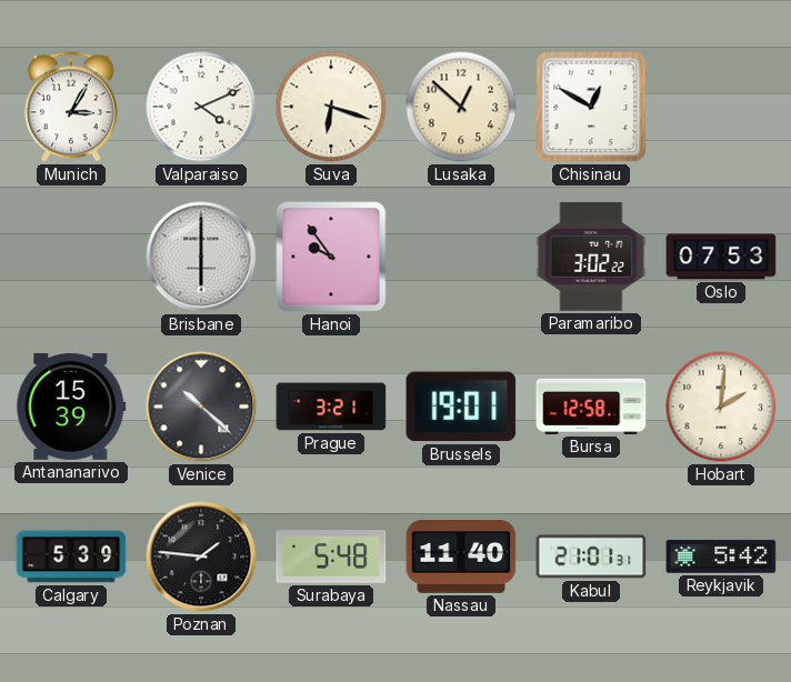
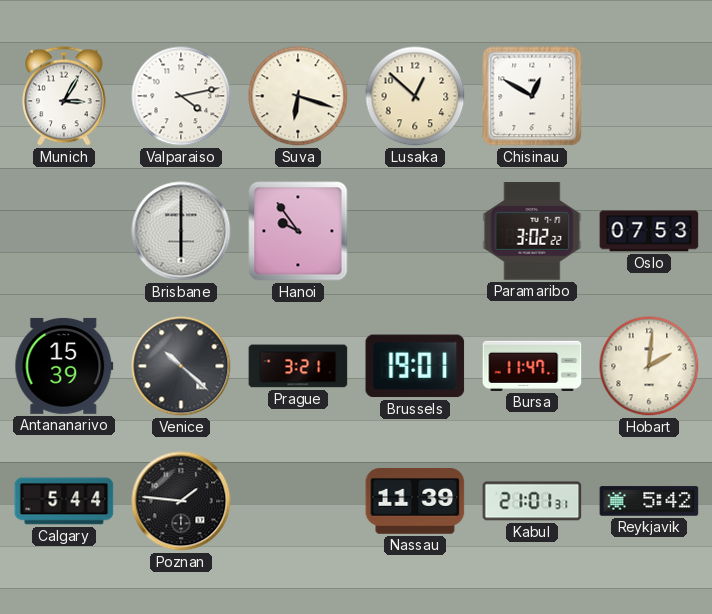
Valparaiso: 4:11 -> 4:13 (181, 96)
Bursa: 12:58 -> 11:47 (532, 366)
Calgary: 5:39 -> 5:44 (64, 501)
Surabaya: 5:48 -> none (331, 558)
Nassau: 11:40 -> 11:39 (415, 502)
